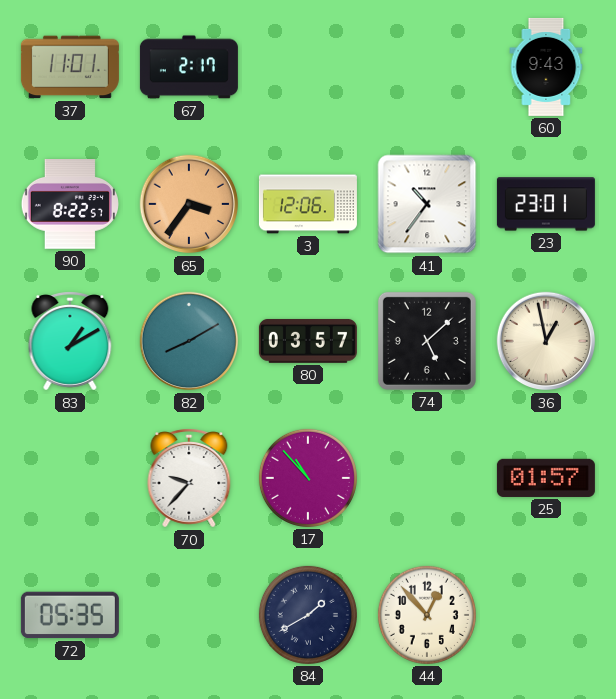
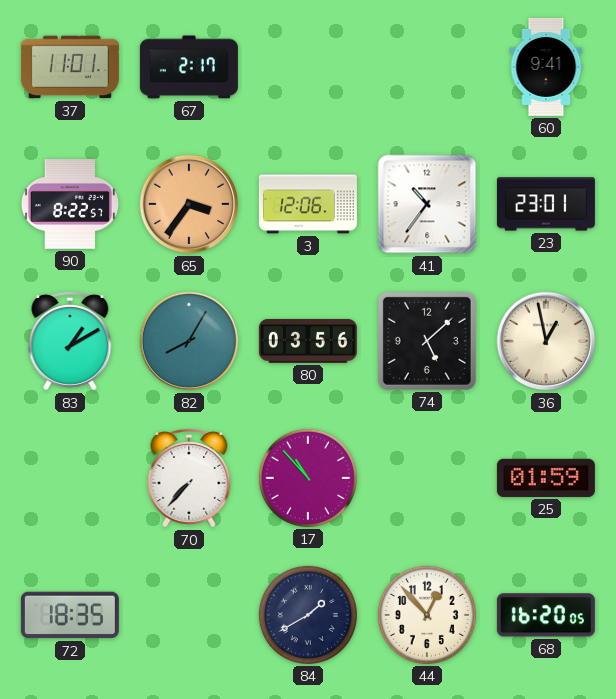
60: 9:43 -> 9:41 (546, 67)
82: 8:10 -> 8:05 (189, 341)
80: 03:57 -> 03:56 (308, 341)
70: 9:37 -> 7:37 (189, 478)
25: 01:57 -> 01:59 (546, 478)
72: 05:35 -> 18:35 (70, 615)
68: none -> 16:20 (546, 615)
